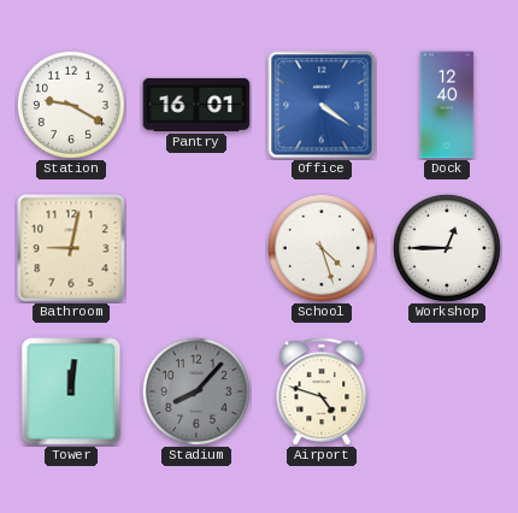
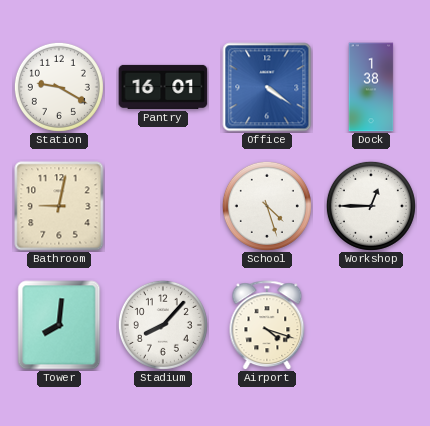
Dock: 12:40 -> 1:38 (371, 87)
Tower: 12:01 -> 8:01 (59, 325)
Stadium dial: grey -> white (163, 325)
Airport: 4:48 -> 4:18 (267, 325)
